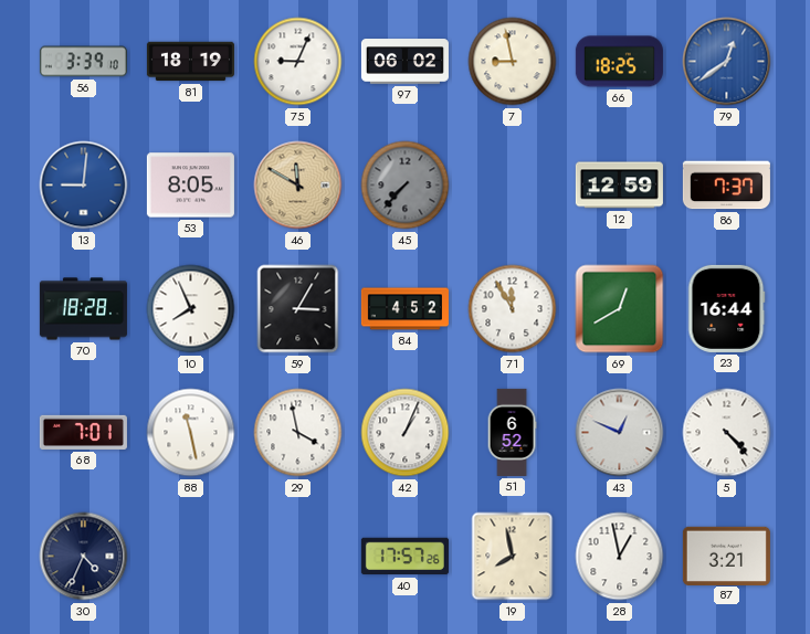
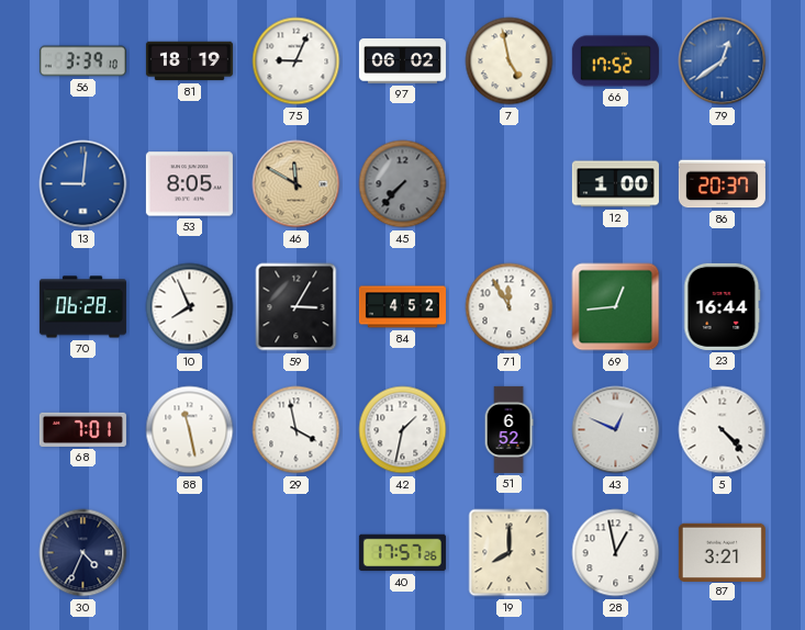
7: 8:58 -> 4:58 (510, 61)
66: 18:25 -> 17:52 (615, 61)
12: 12:59 -> 1:00 (615, 184)
86: 7:37 -> 20:37 (722, 184)
70: 18:28 -> 06:28 (82, 307)
69: 12:40 -> 12:44 (616, 307)
42: 1:04 -> 1:32 (403, 430)
19: 7:58 -> 8:00 (510, 553)
